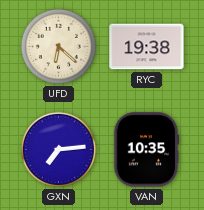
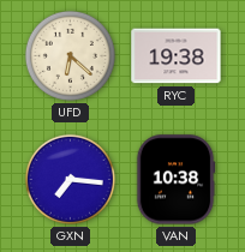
GXN: 7:14 -> 7:16 (70, 179)
VAN: 10:35 -> 10:38 (175, 180)
